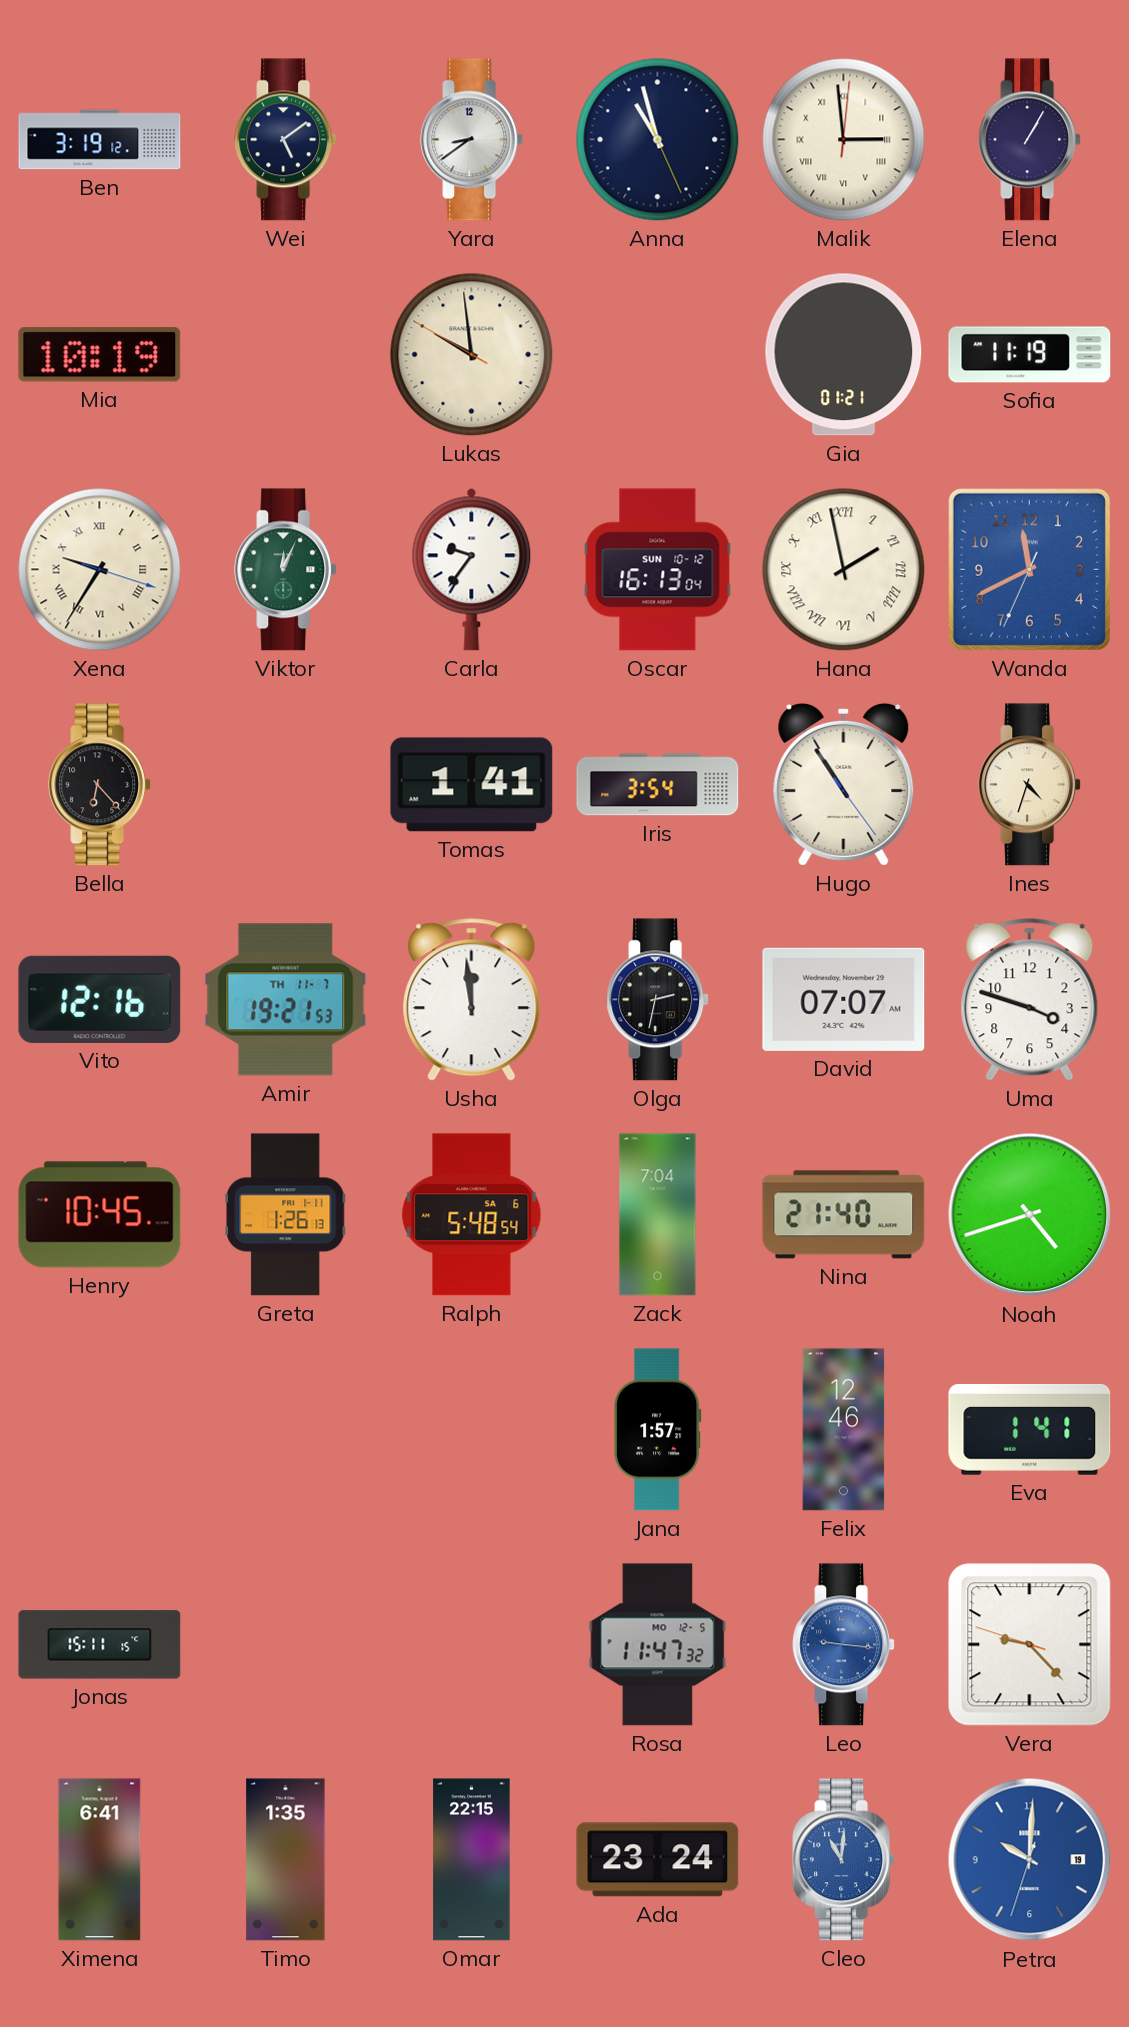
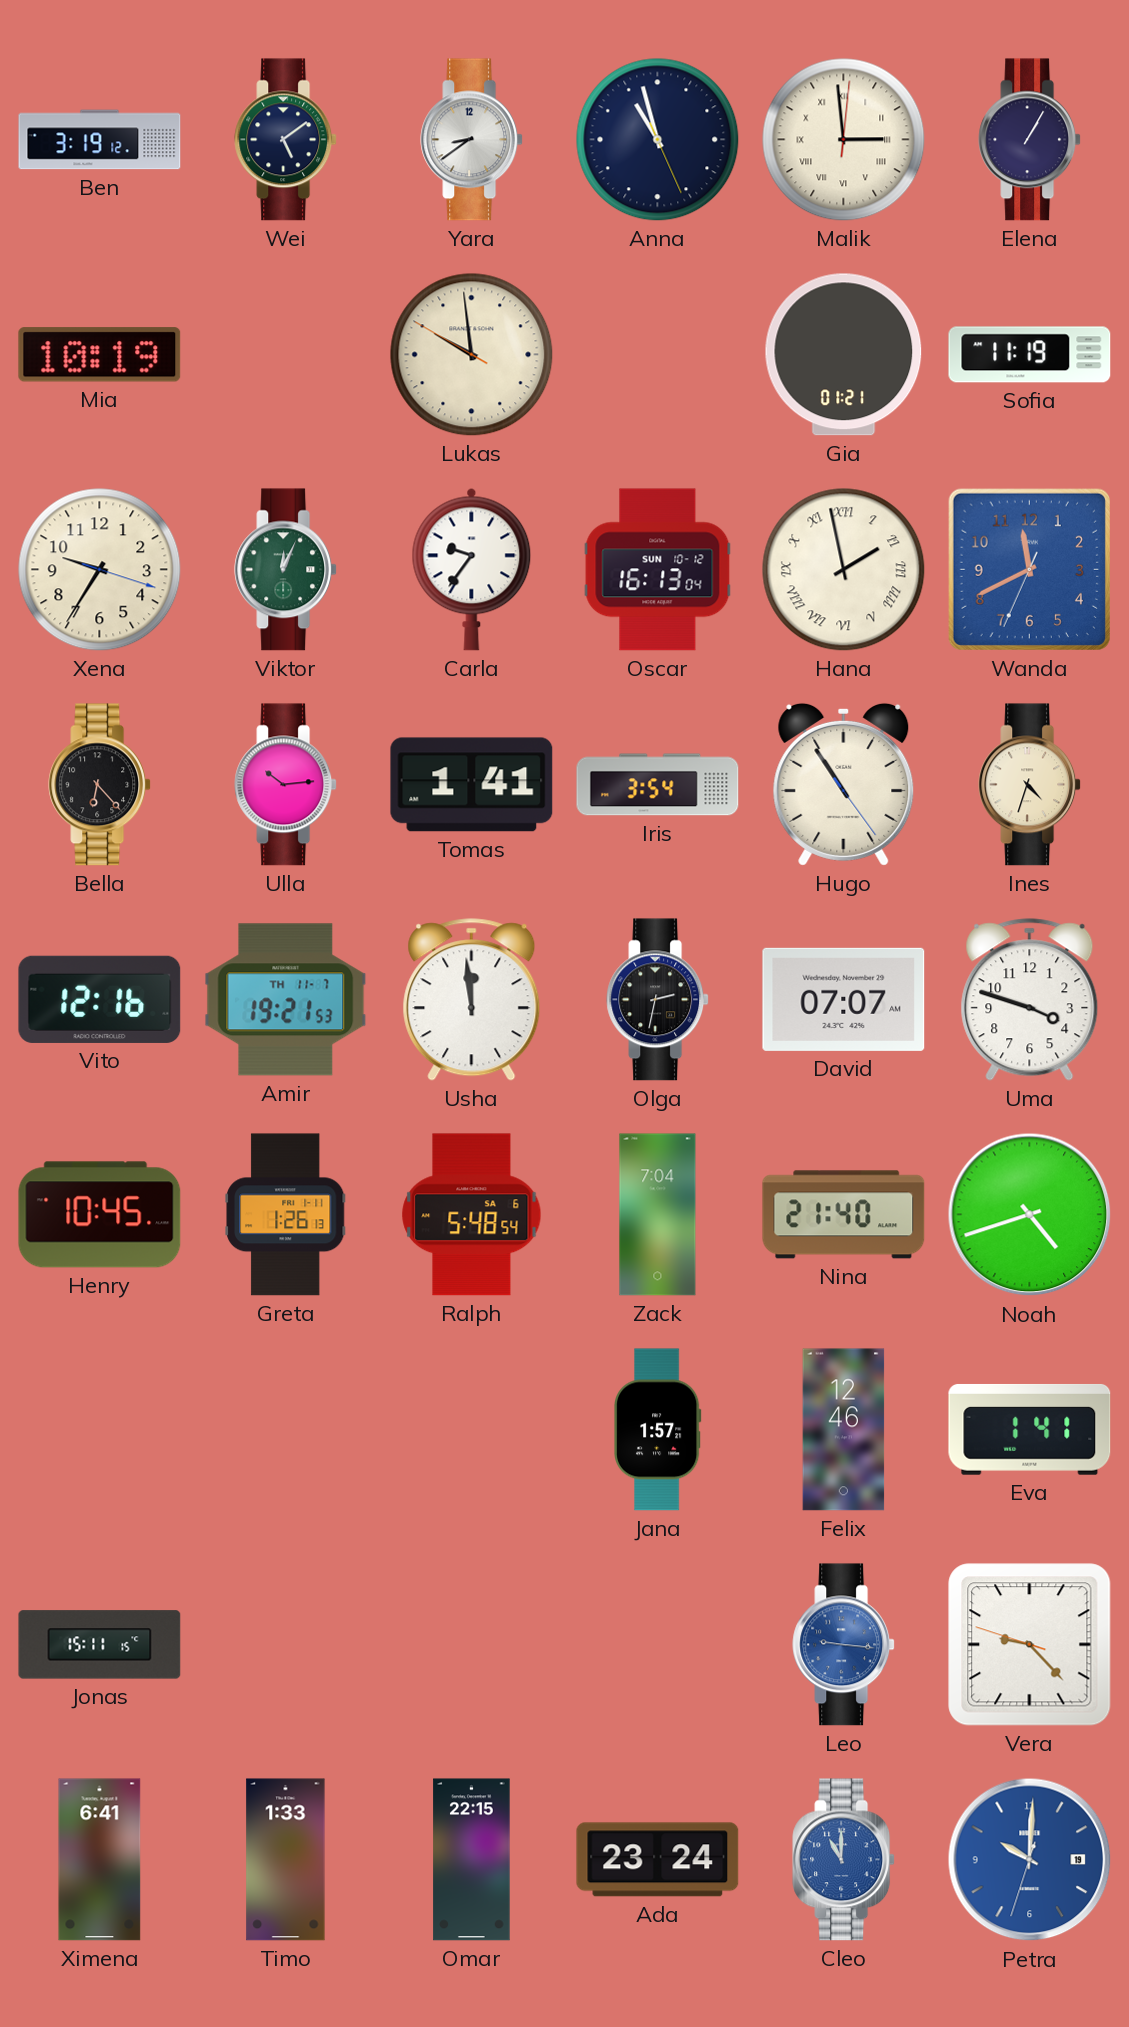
Xena numerals: Roman -> Arabic (100, 570)
Ulla: none -> 10:14 (286, 785)
Rosa: 11:47 -> none (658, 1645)
Timo: 1:35 -> 1:33 (286, 1860)
Cleo: 11:01 -> 11:00 (844, 1860)
